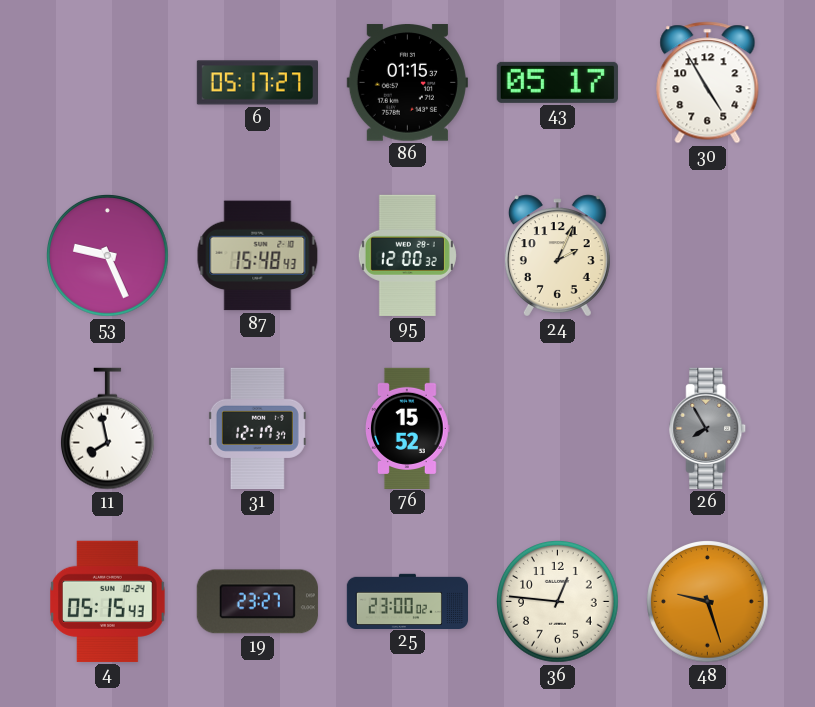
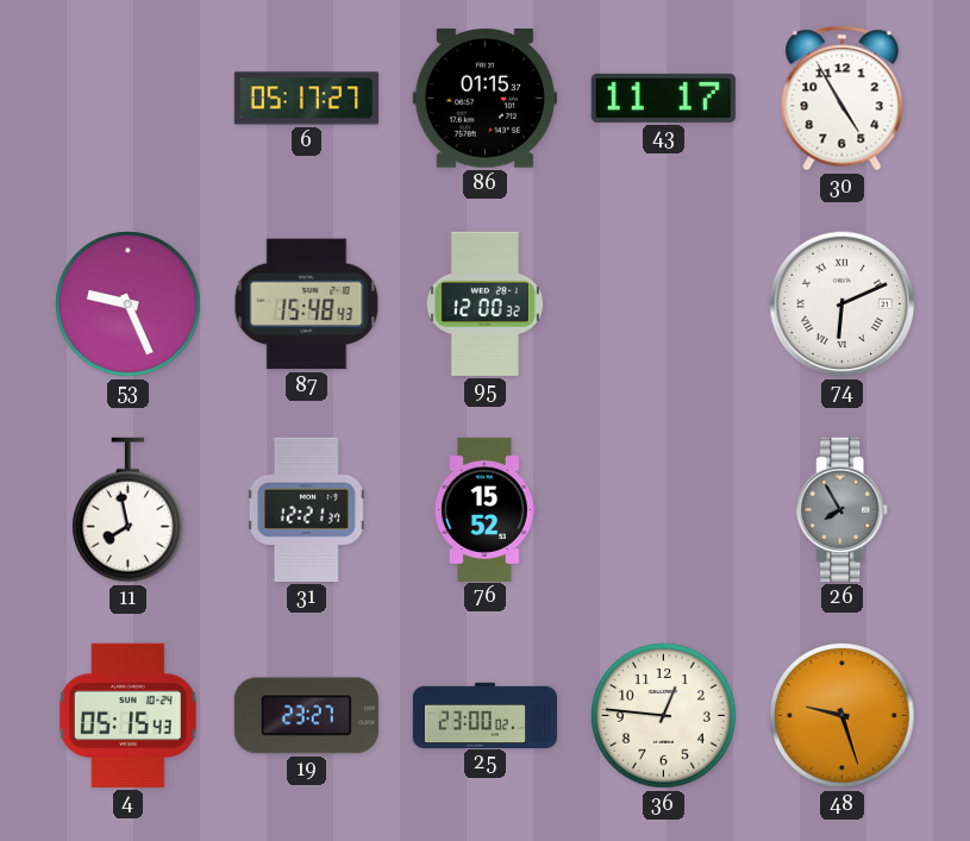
43: 05:17 -> 11:17 (663, 98)
24: 2:04 -> none (557, 256)
74: none -> 6:11 (843, 305)
31: 12:17 -> 12:21 (306, 509)
